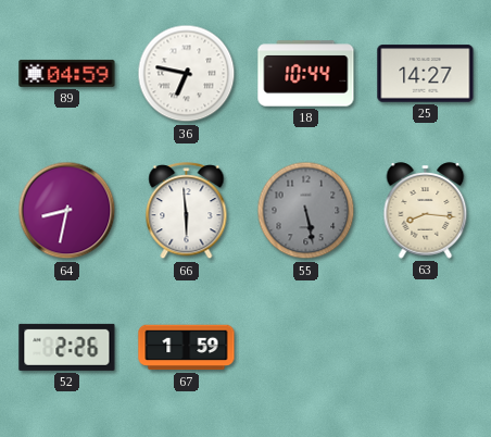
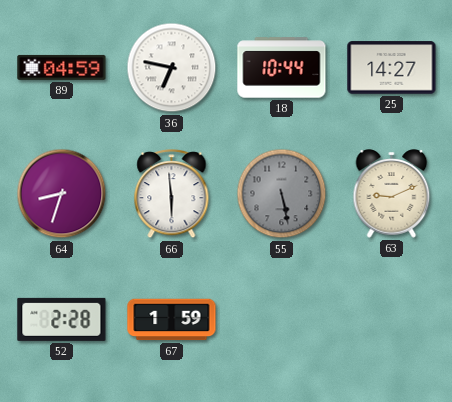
64: 8:32 -> 8:33 (62, 194)
63: 8:16 -> 9:11 (392, 194)
52: 2:26 -> 2:28 (62, 319)
